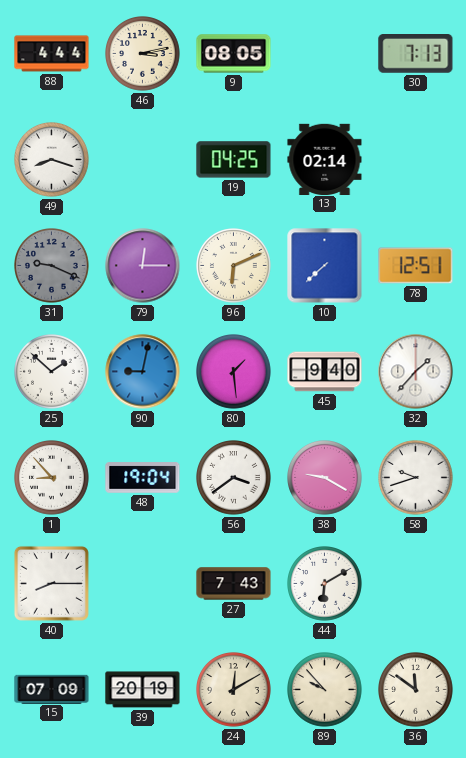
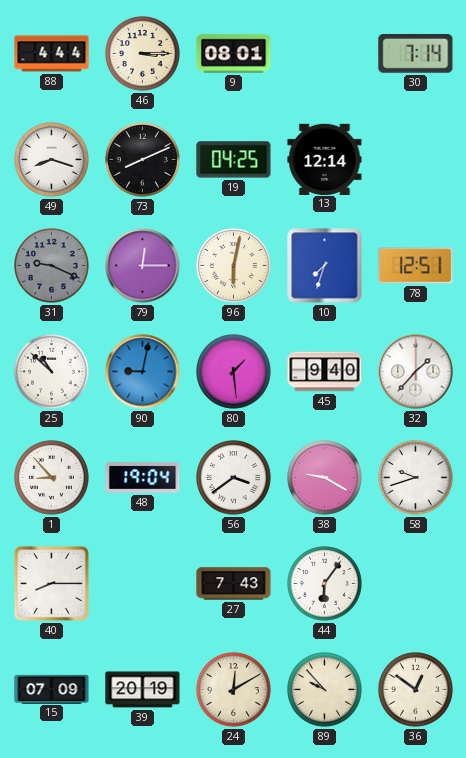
46: 3:13 -> 3:15 (143, 54)
9: 08:05 -> 08:01 (234, 54)
30: 7:13 -> 7:14 (416, 54)
73: none -> 8:11 (143, 160)
13: 02:14 -> 12:14 (325, 159)
96: 6:11 -> 6:02 (234, 266)
10: 7:38 -> 7:33 (325, 266)
25: 1:52 -> 10:52 (52, 372)
44: 6:10 -> 6:06 (325, 584)
36: 11:51 -> 12:51 (416, 690)
